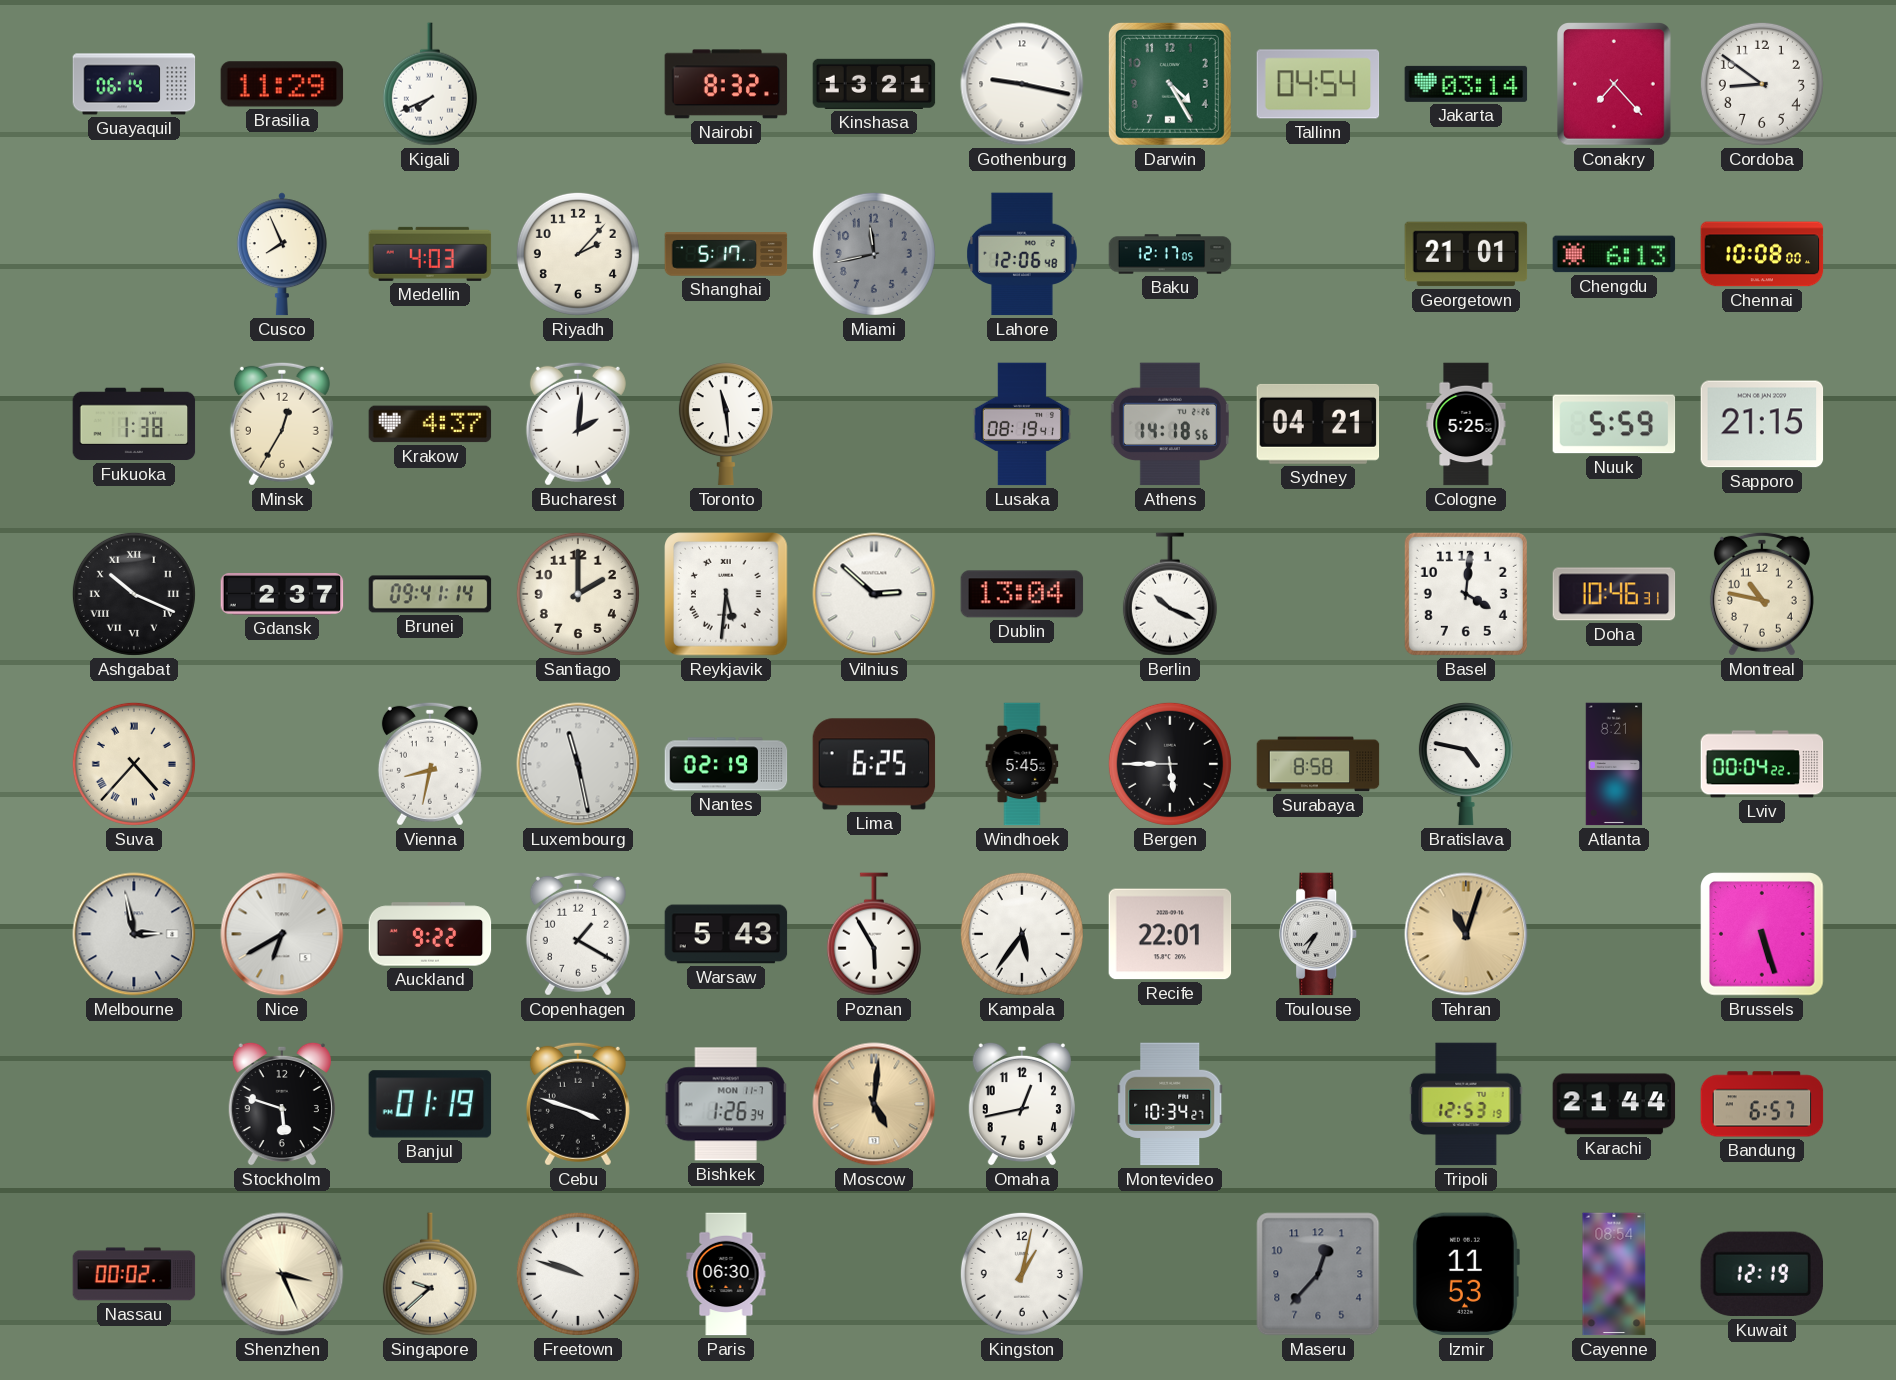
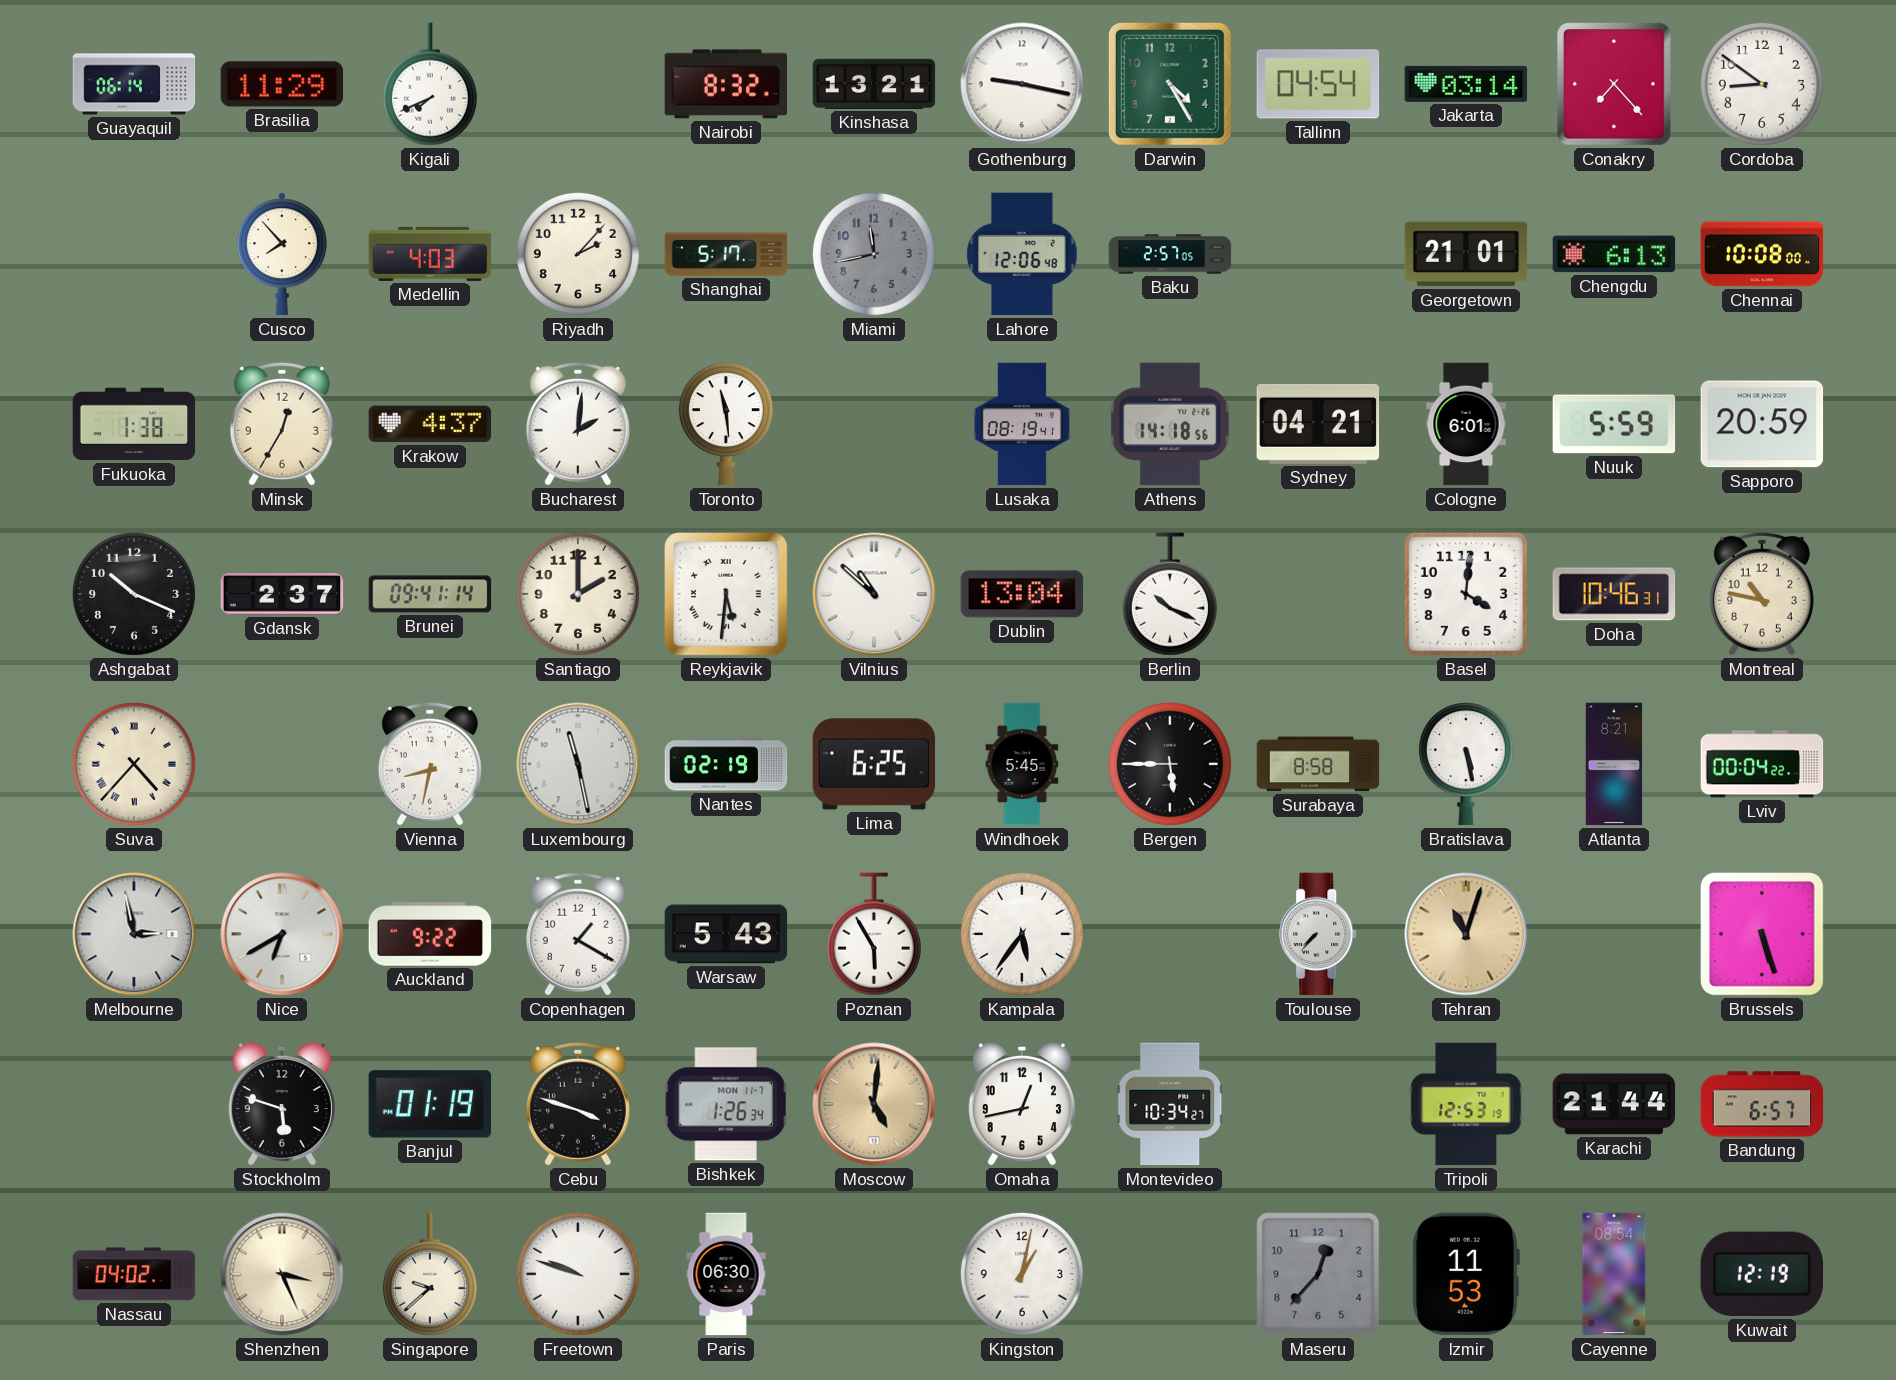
Cusco: 7:56 -> 7:53 (282, 254)
Baku: 12:17 -> 2:57 (1170, 254)
Cologne: 5:25 -> 6:01 (1466, 424)
Sapporo: 21:15 -> 20:59 (1762, 424)
Ashgabat numerals: Roman -> Arabic (134, 594)
Vilnius: 2:52 -> 10:52 (874, 594)
Bratislava: 4:47 -> 5:28 (1466, 764)
Recife: 22:01 -> none (1170, 934)
Toulouse: 7:35 -> 7:37 (1319, 934)
Nassau: 00:02 -> 04:02 (134, 1274)
